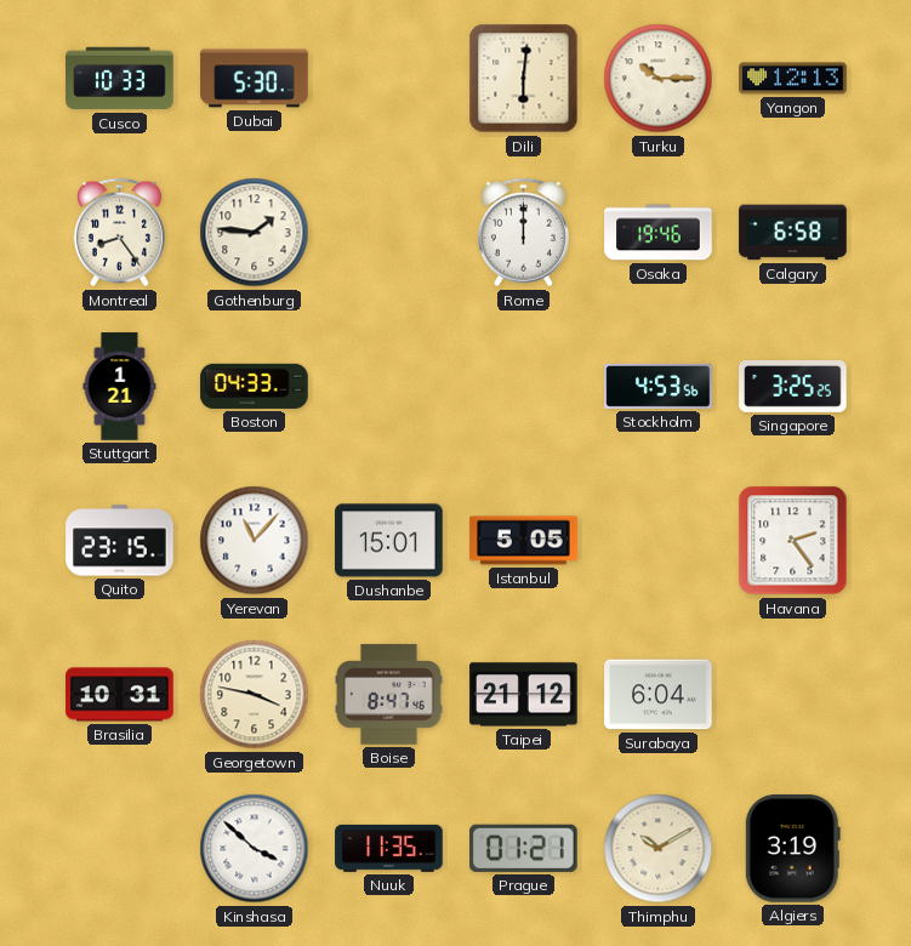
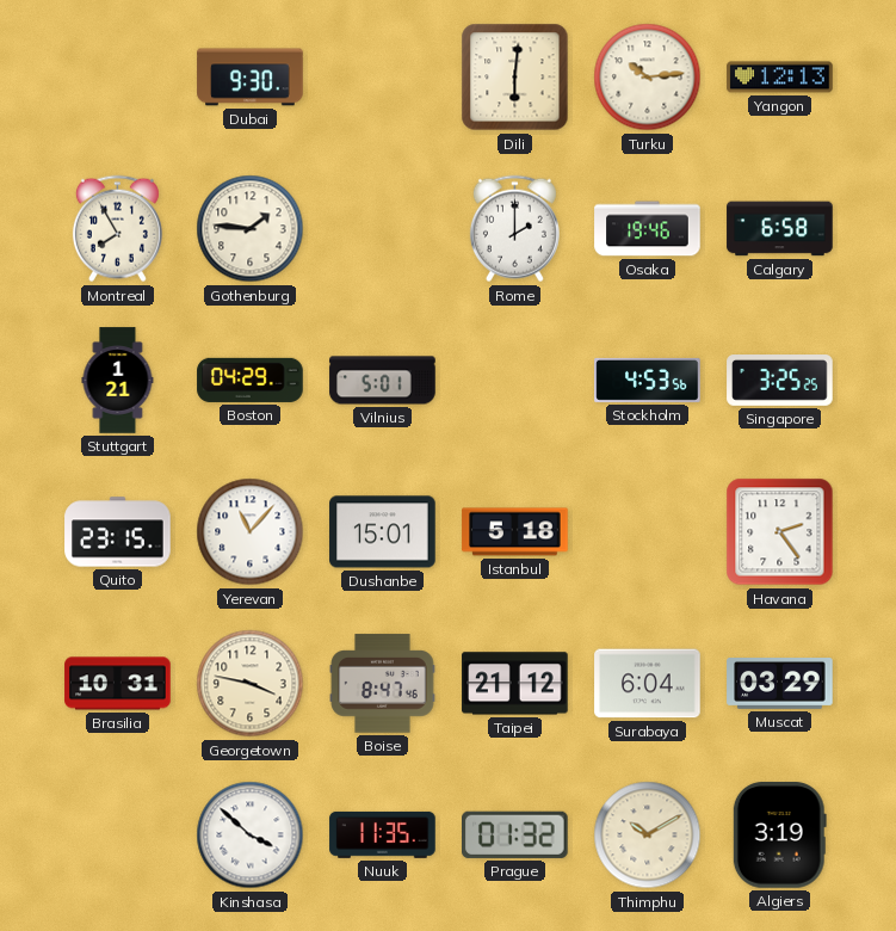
Cusco: 10:33 -> none (120, 79)
Dubai: 5:30 -> 9:30 (251, 78)
Turku: 10:15 -> 10:14 (648, 78)
Montreal: 8:24 -> 7:55 (117, 229)
Rome: 12:00 -> 2:00 (514, 229)
Boston: 04:33 -> 04:29 (251, 380)
Vilnius: none -> 5:01 (383, 381)
Istanbul: 5:05 -> 5:18 (515, 532)
Muscat: none -> 03:29 (780, 684)
Prague: 01:21 -> 01:32 (515, 834)
